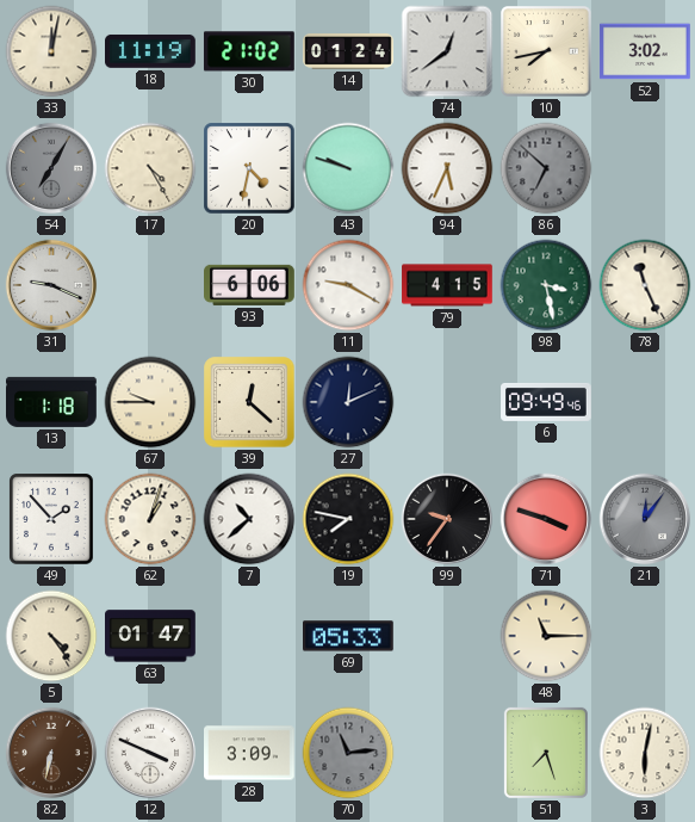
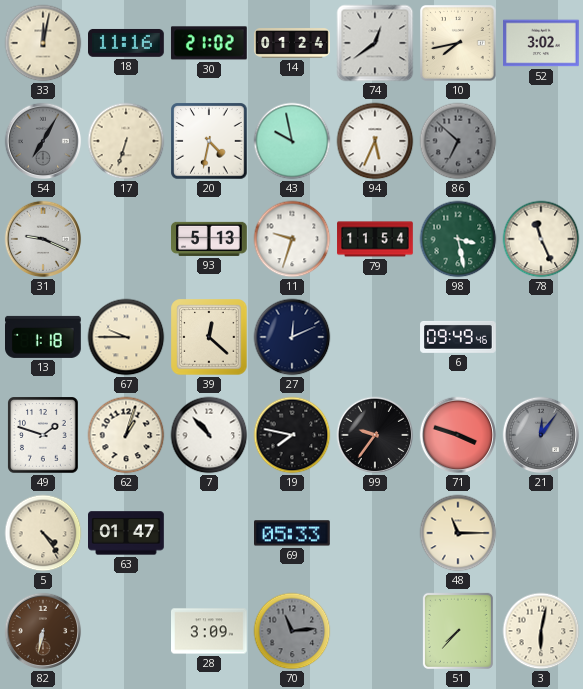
18: 11:19 -> 11:16 (127, 43)
17: 4:25 -> 6:33 (126, 141)
43: 9:48 -> 9:58 (292, 141)
93: 6:06 -> 5:13 (209, 239)
11: 9:20 -> 9:33 (292, 239)
79: 4:15 -> 11:54 (375, 239)
49: 1:53 -> 1:48 (44, 435)
7: 10:38 -> 10:53 (209, 435)
12: 3:49 -> none (150, 753)
51: 7:27 -> 7:37 (458, 631)
